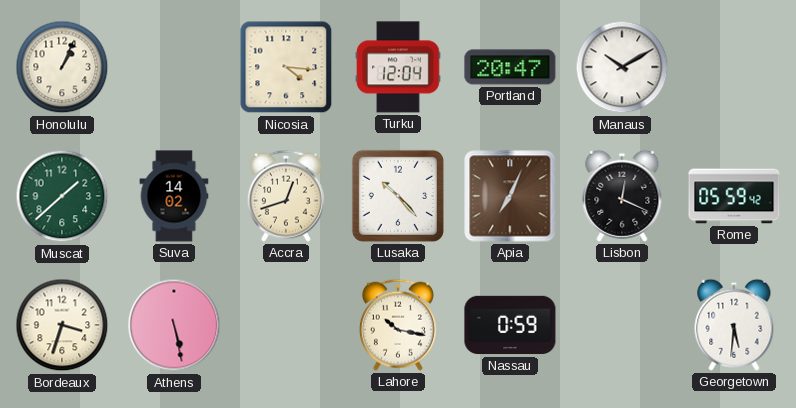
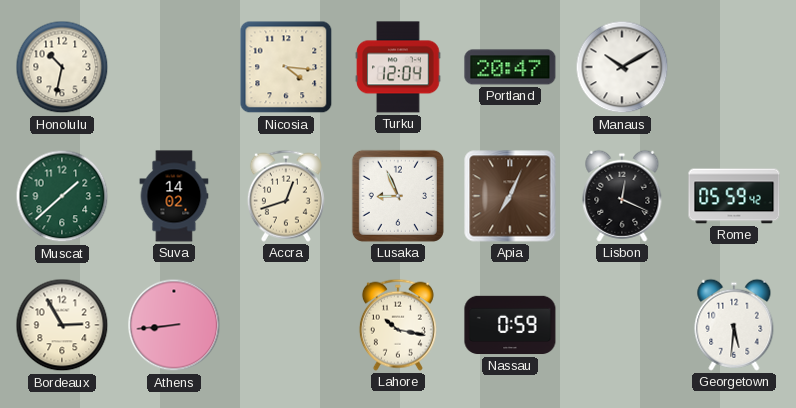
Honolulu: 1:04 -> 10:32 (62, 67)
Lusaka: 10:23 -> 8:56 (398, 196)
Bordeaux: 3:33 -> 2:55 (62, 325)
Athens: 5:28 -> 8:44 (174, 325)
